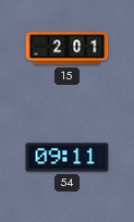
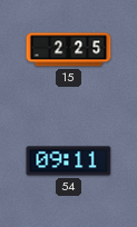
15: 2:01 -> 2:25 (69, 50)
